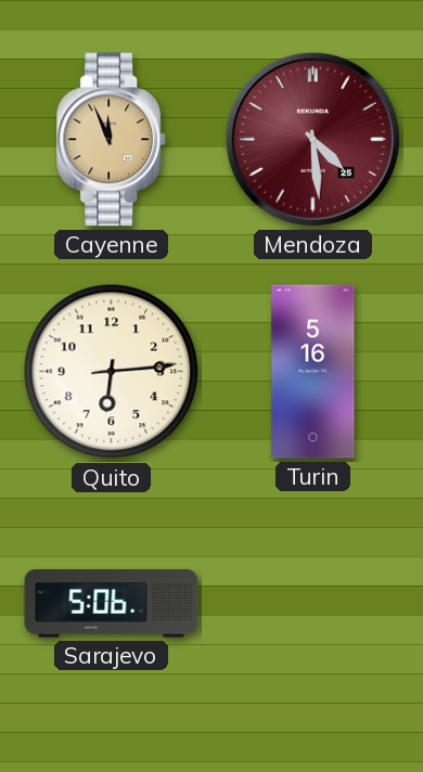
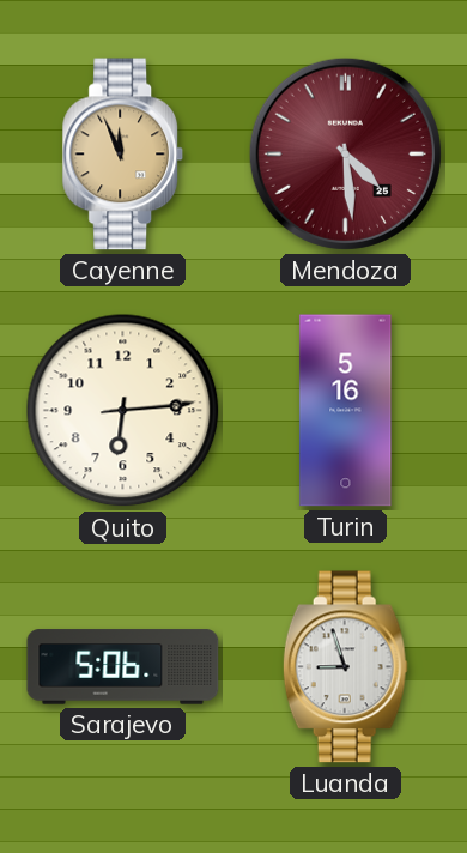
Luanda: none -> 8:57 (345, 667)
